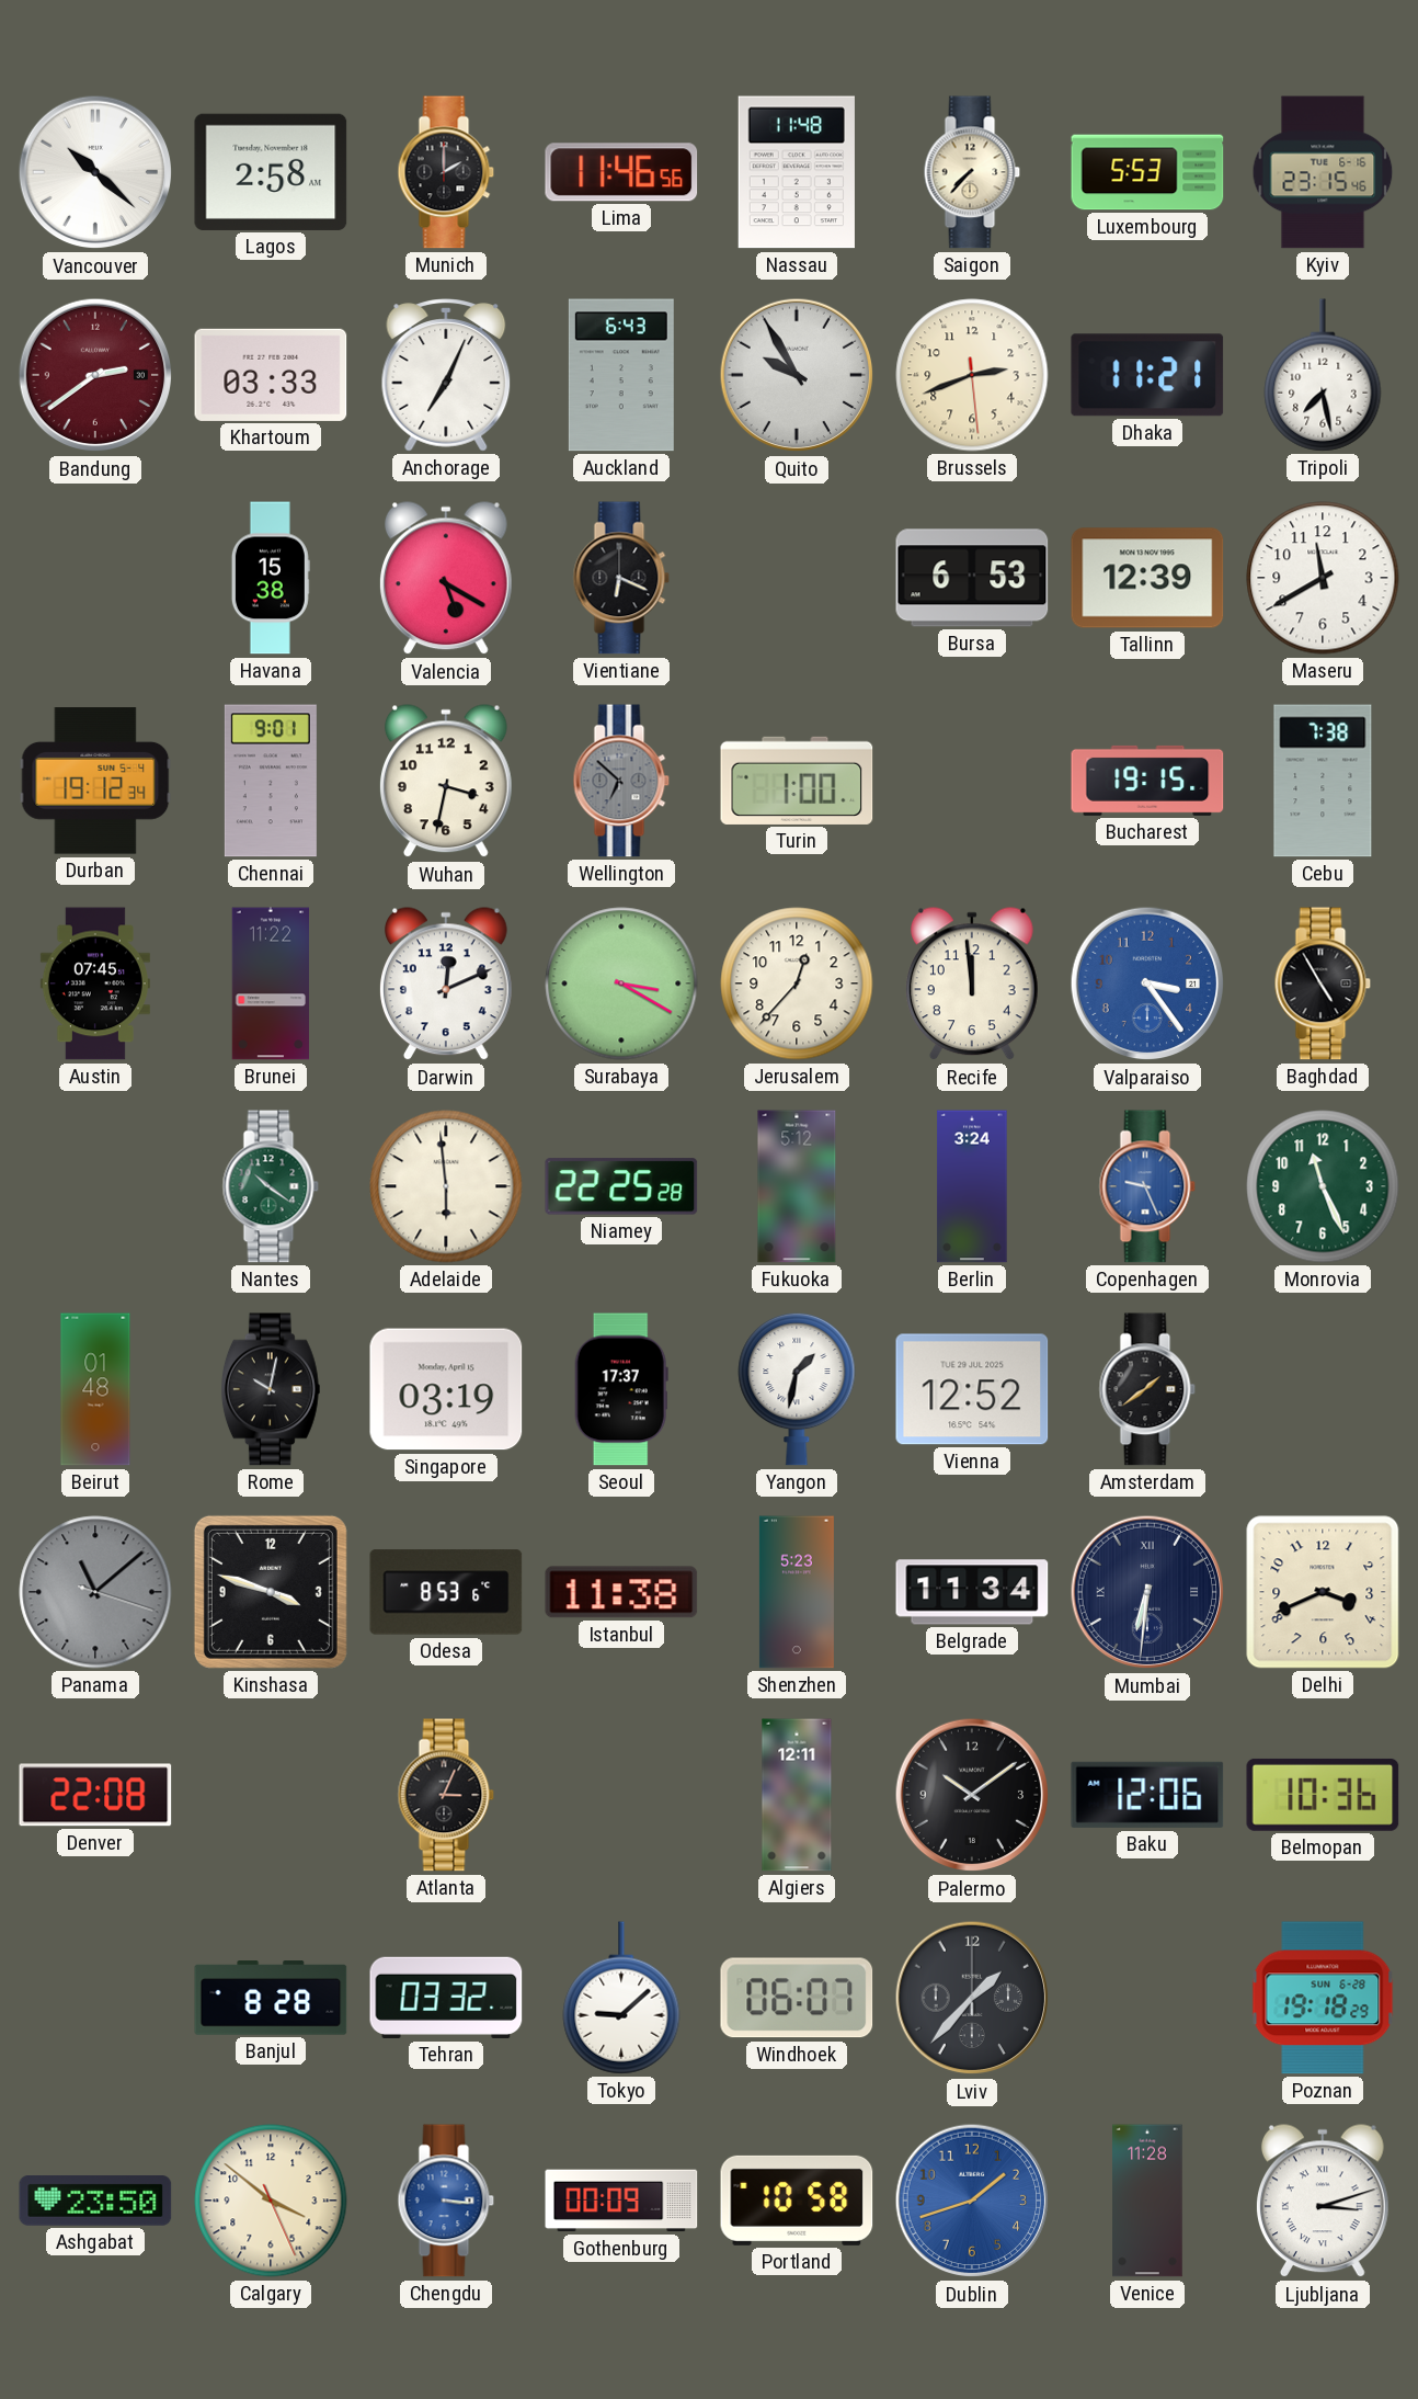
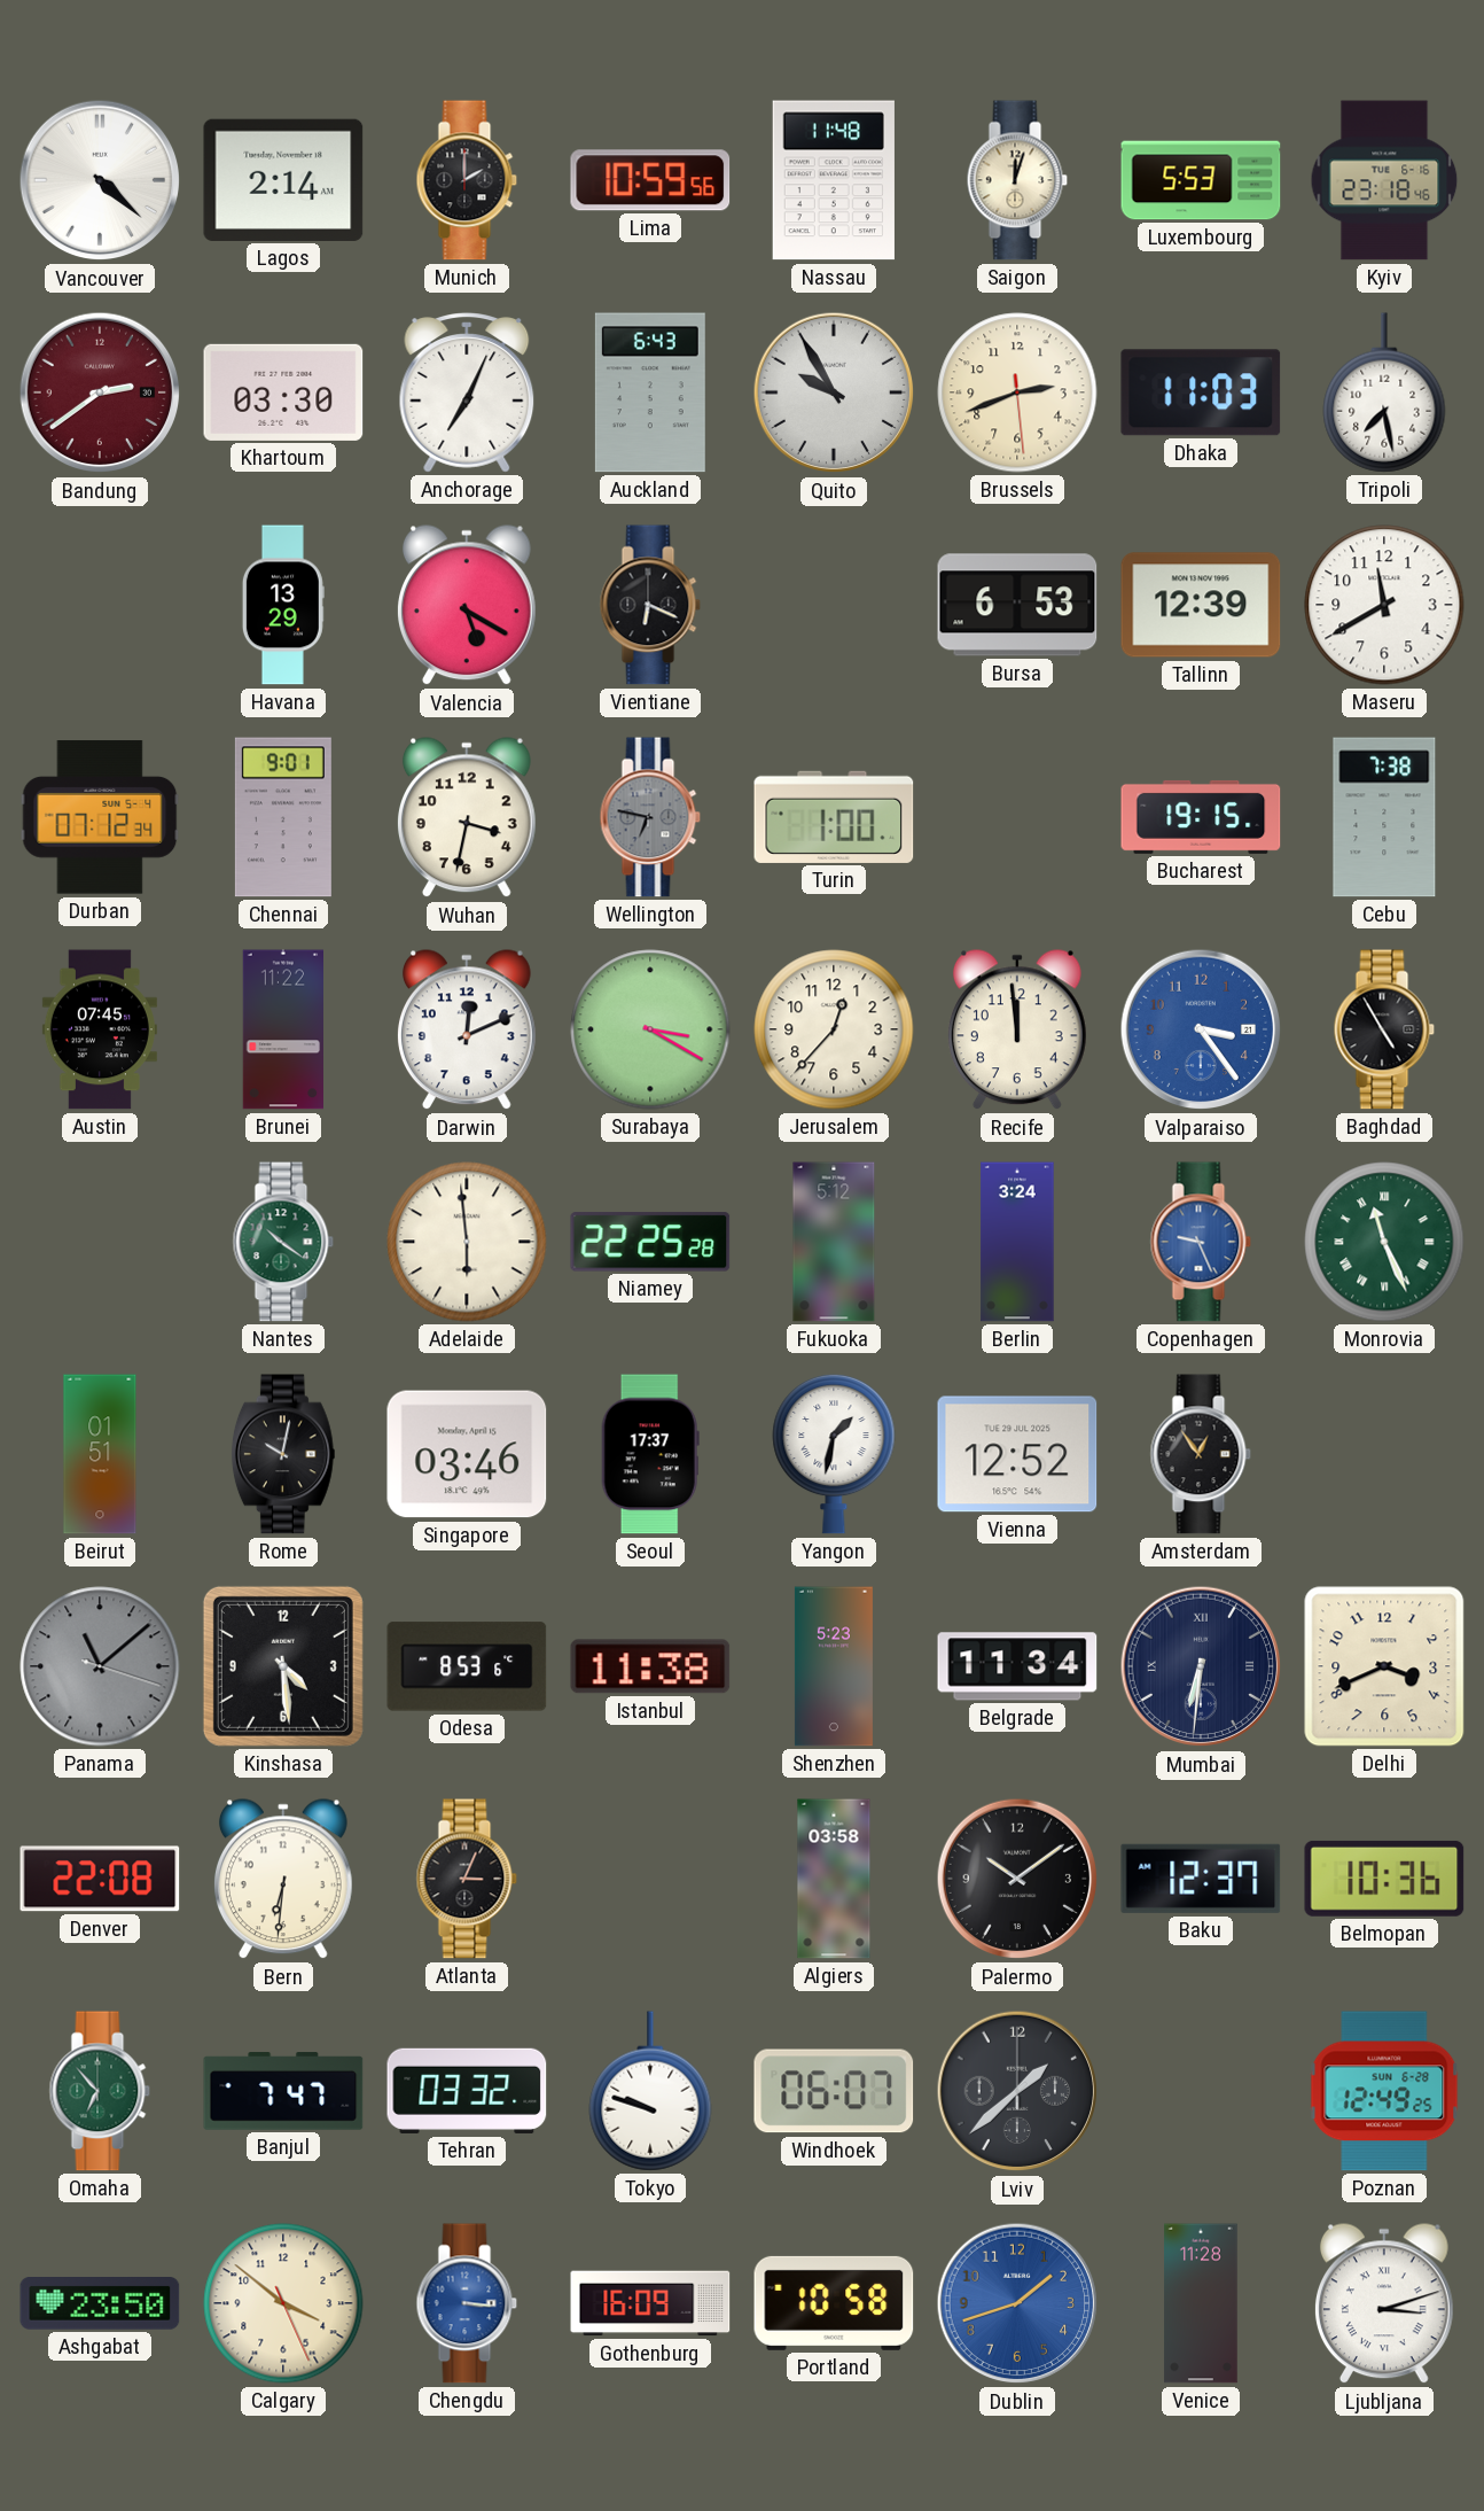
Vancouver: 10:22 -> 4:22 (100, 180)
Lagos: 2:58 -> 2:14 (283, 180)
Lima: 11:46 -> 10:59 (650, 180)
Saigon: 7:37 -> 12:03 (1017, 180)
Kyiv: 23:15 -> 23:18 (1384, 180)
Khartoum: 03:33 -> 03:30 (283, 392)
Dhaka: 11:21 -> 11:03 (1201, 392)
Havana: 15:38 -> 13:29 (283, 605)
Durban: 19:12 -> 07:12 (100, 817)
Wellington: 6:52 -> 6:47 (650, 817)
Monrovia numerals: Arabic -> Roman (1384, 1242)
Beirut: 01:48 -> 01:51 (100, 1454)
Singapore: 03:19 -> 03:46 (467, 1454)
Amsterdam: 1:39 -> 12:54 (1201, 1454)
Kinshasa: 3:48 -> 4:29 (283, 1666)
Bern: none -> 6:31 (283, 1880)
Algiers: 12:11 -> 03:58 (834, 1879)
Baku: 12:06 -> 12:37 (1201, 1879)
Omaha: none -> 6:53 (100, 2091)
Banjul: 8:28 -> 7:47 (283, 2091)
Tokyo: 9:08 -> 9:48 (650, 2091)
Lviv: 1:37 -> 1:38 (1017, 2091)
Poznan: 19:18 -> 12:49 (1384, 2091)
Gothenburg: 00:09 -> 16:09 (650, 2303)
